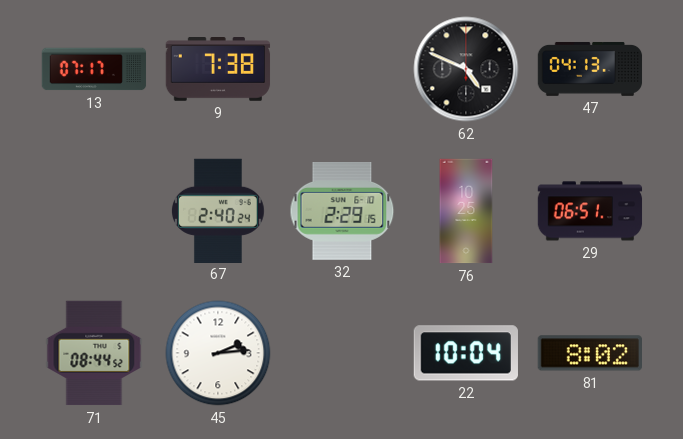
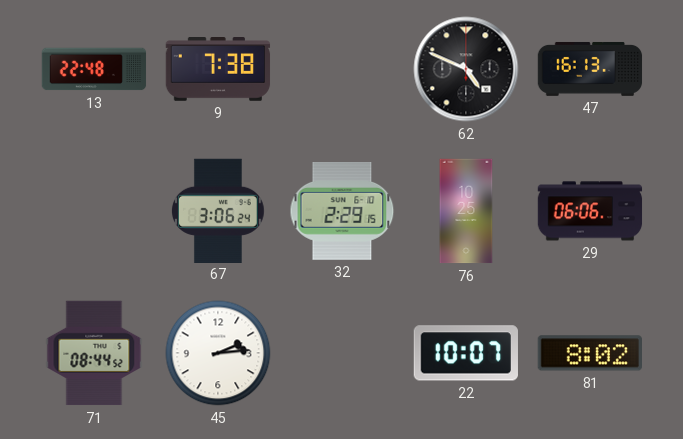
13: 07:17 -> 22:48 (94, 69)
47: 04:13 -> 16:13 (590, 69)
67: 2:40 -> 3:06 (218, 210)
29: 06:51 -> 06:06 (590, 211)
22: 10:04 -> 10:07 (466, 353)
